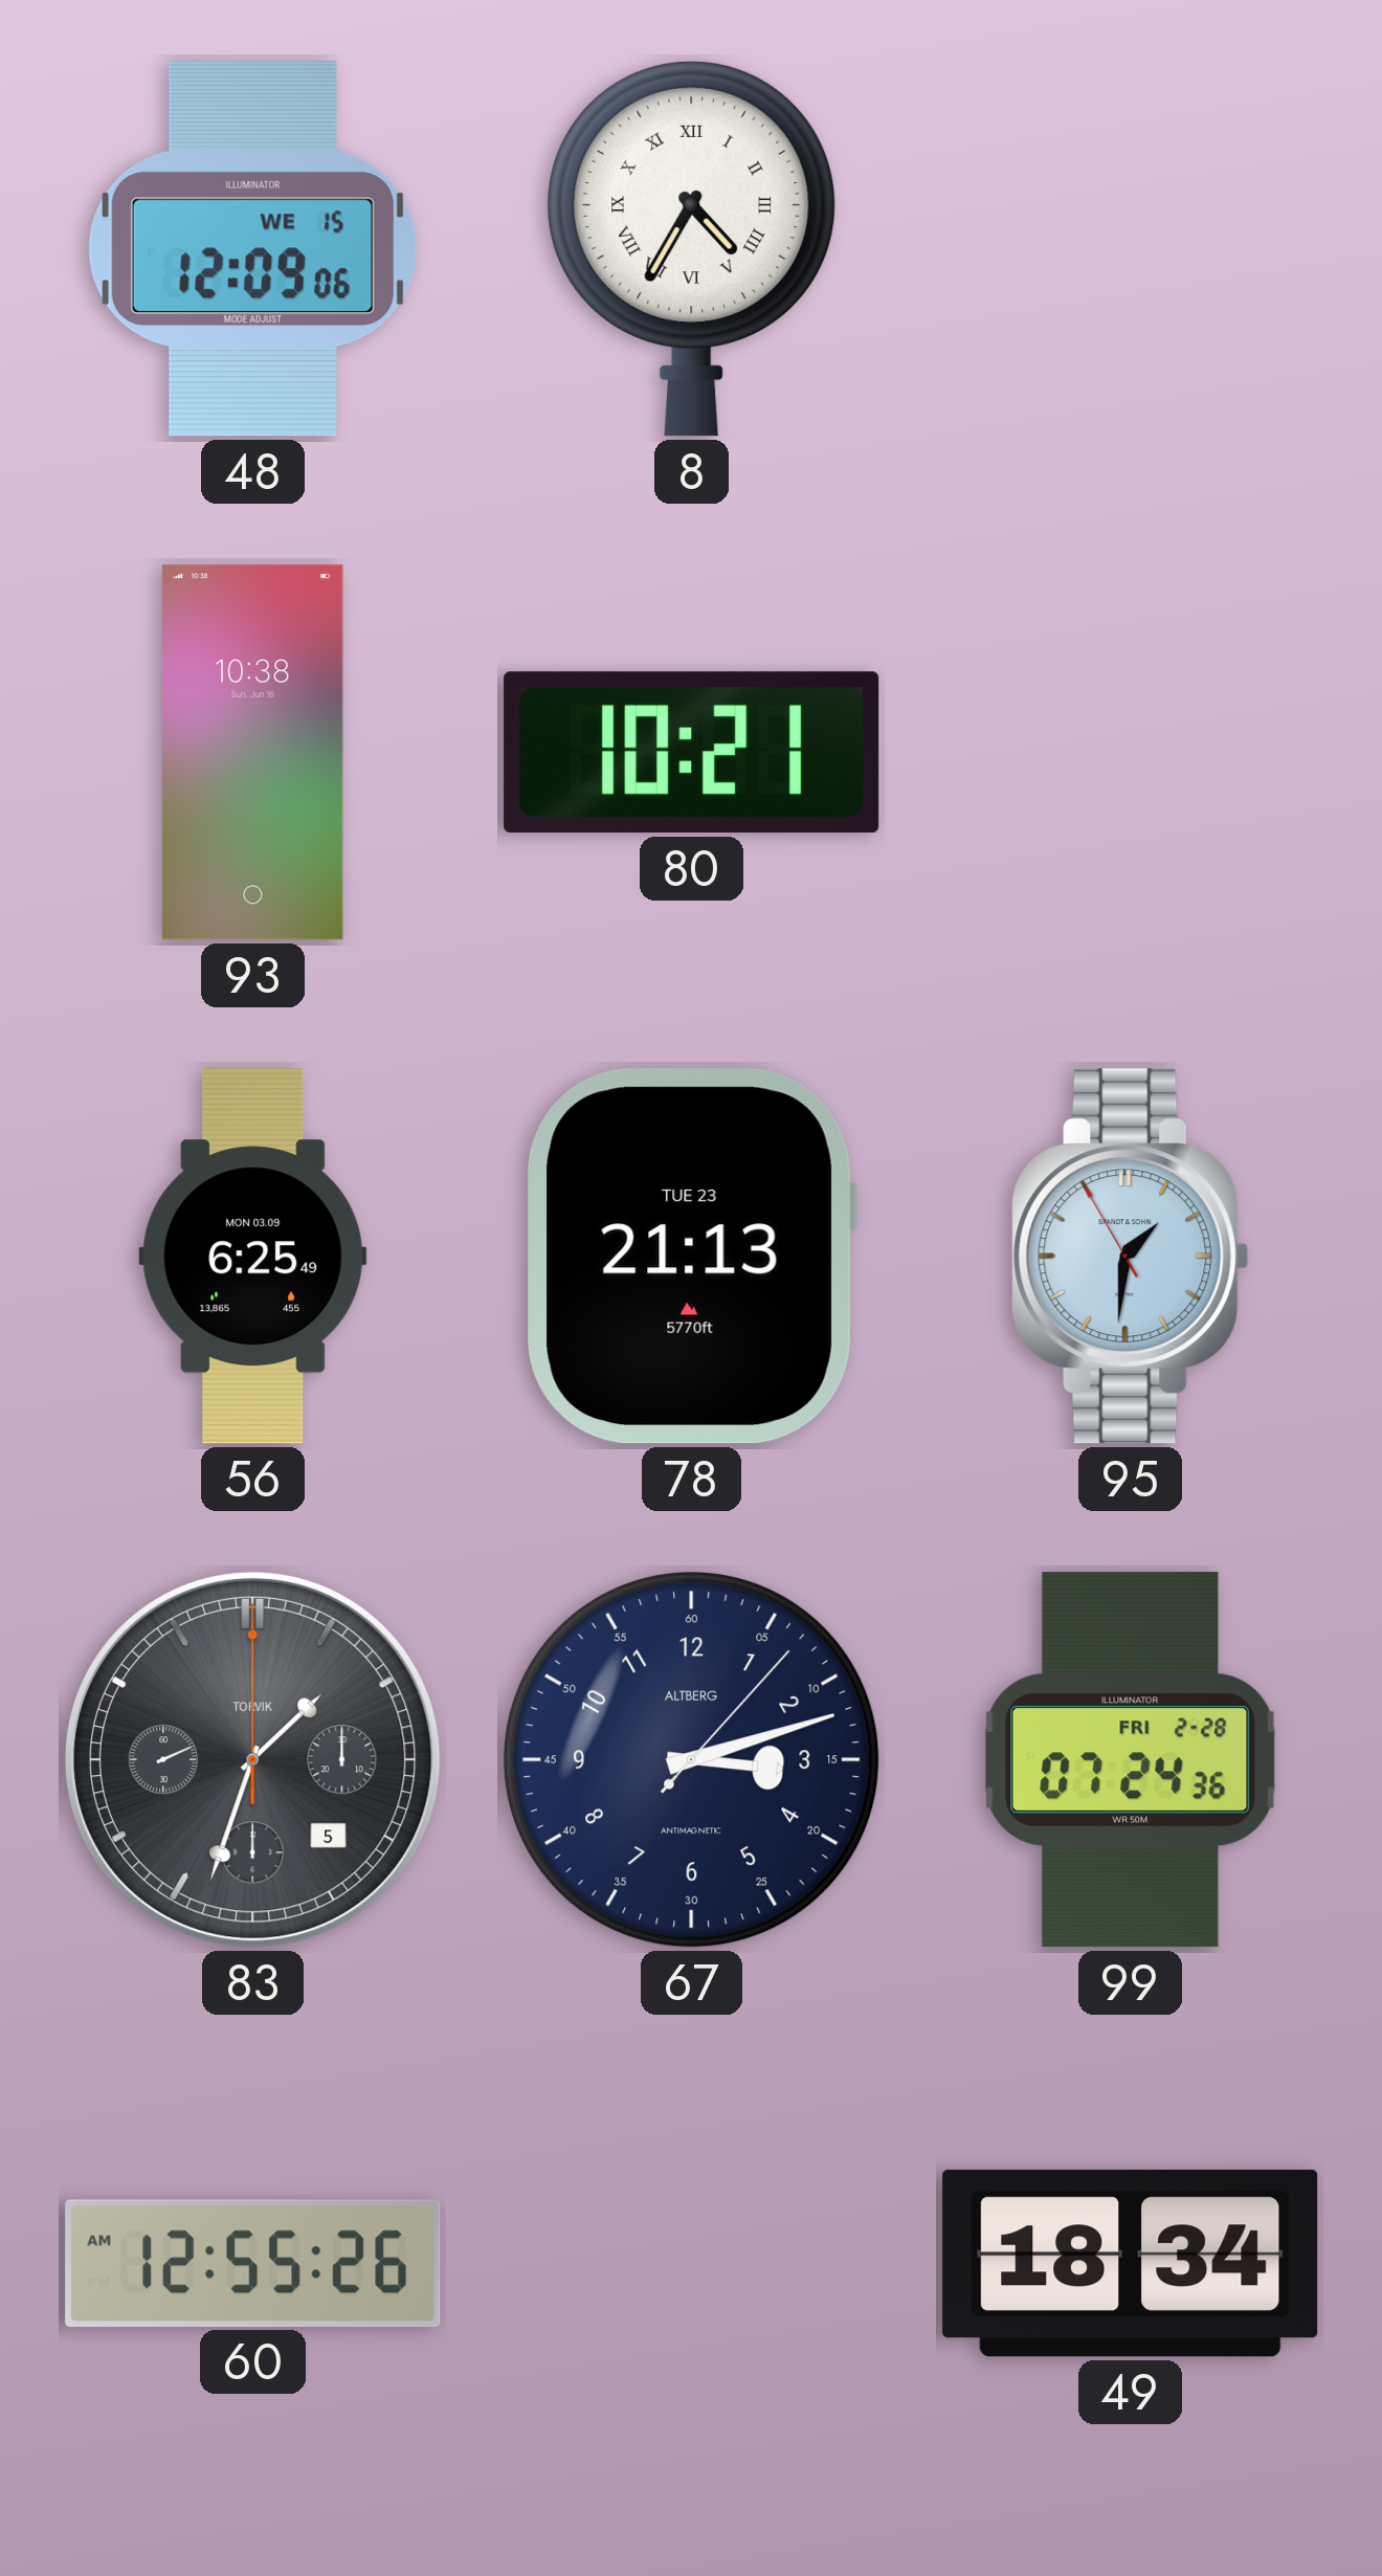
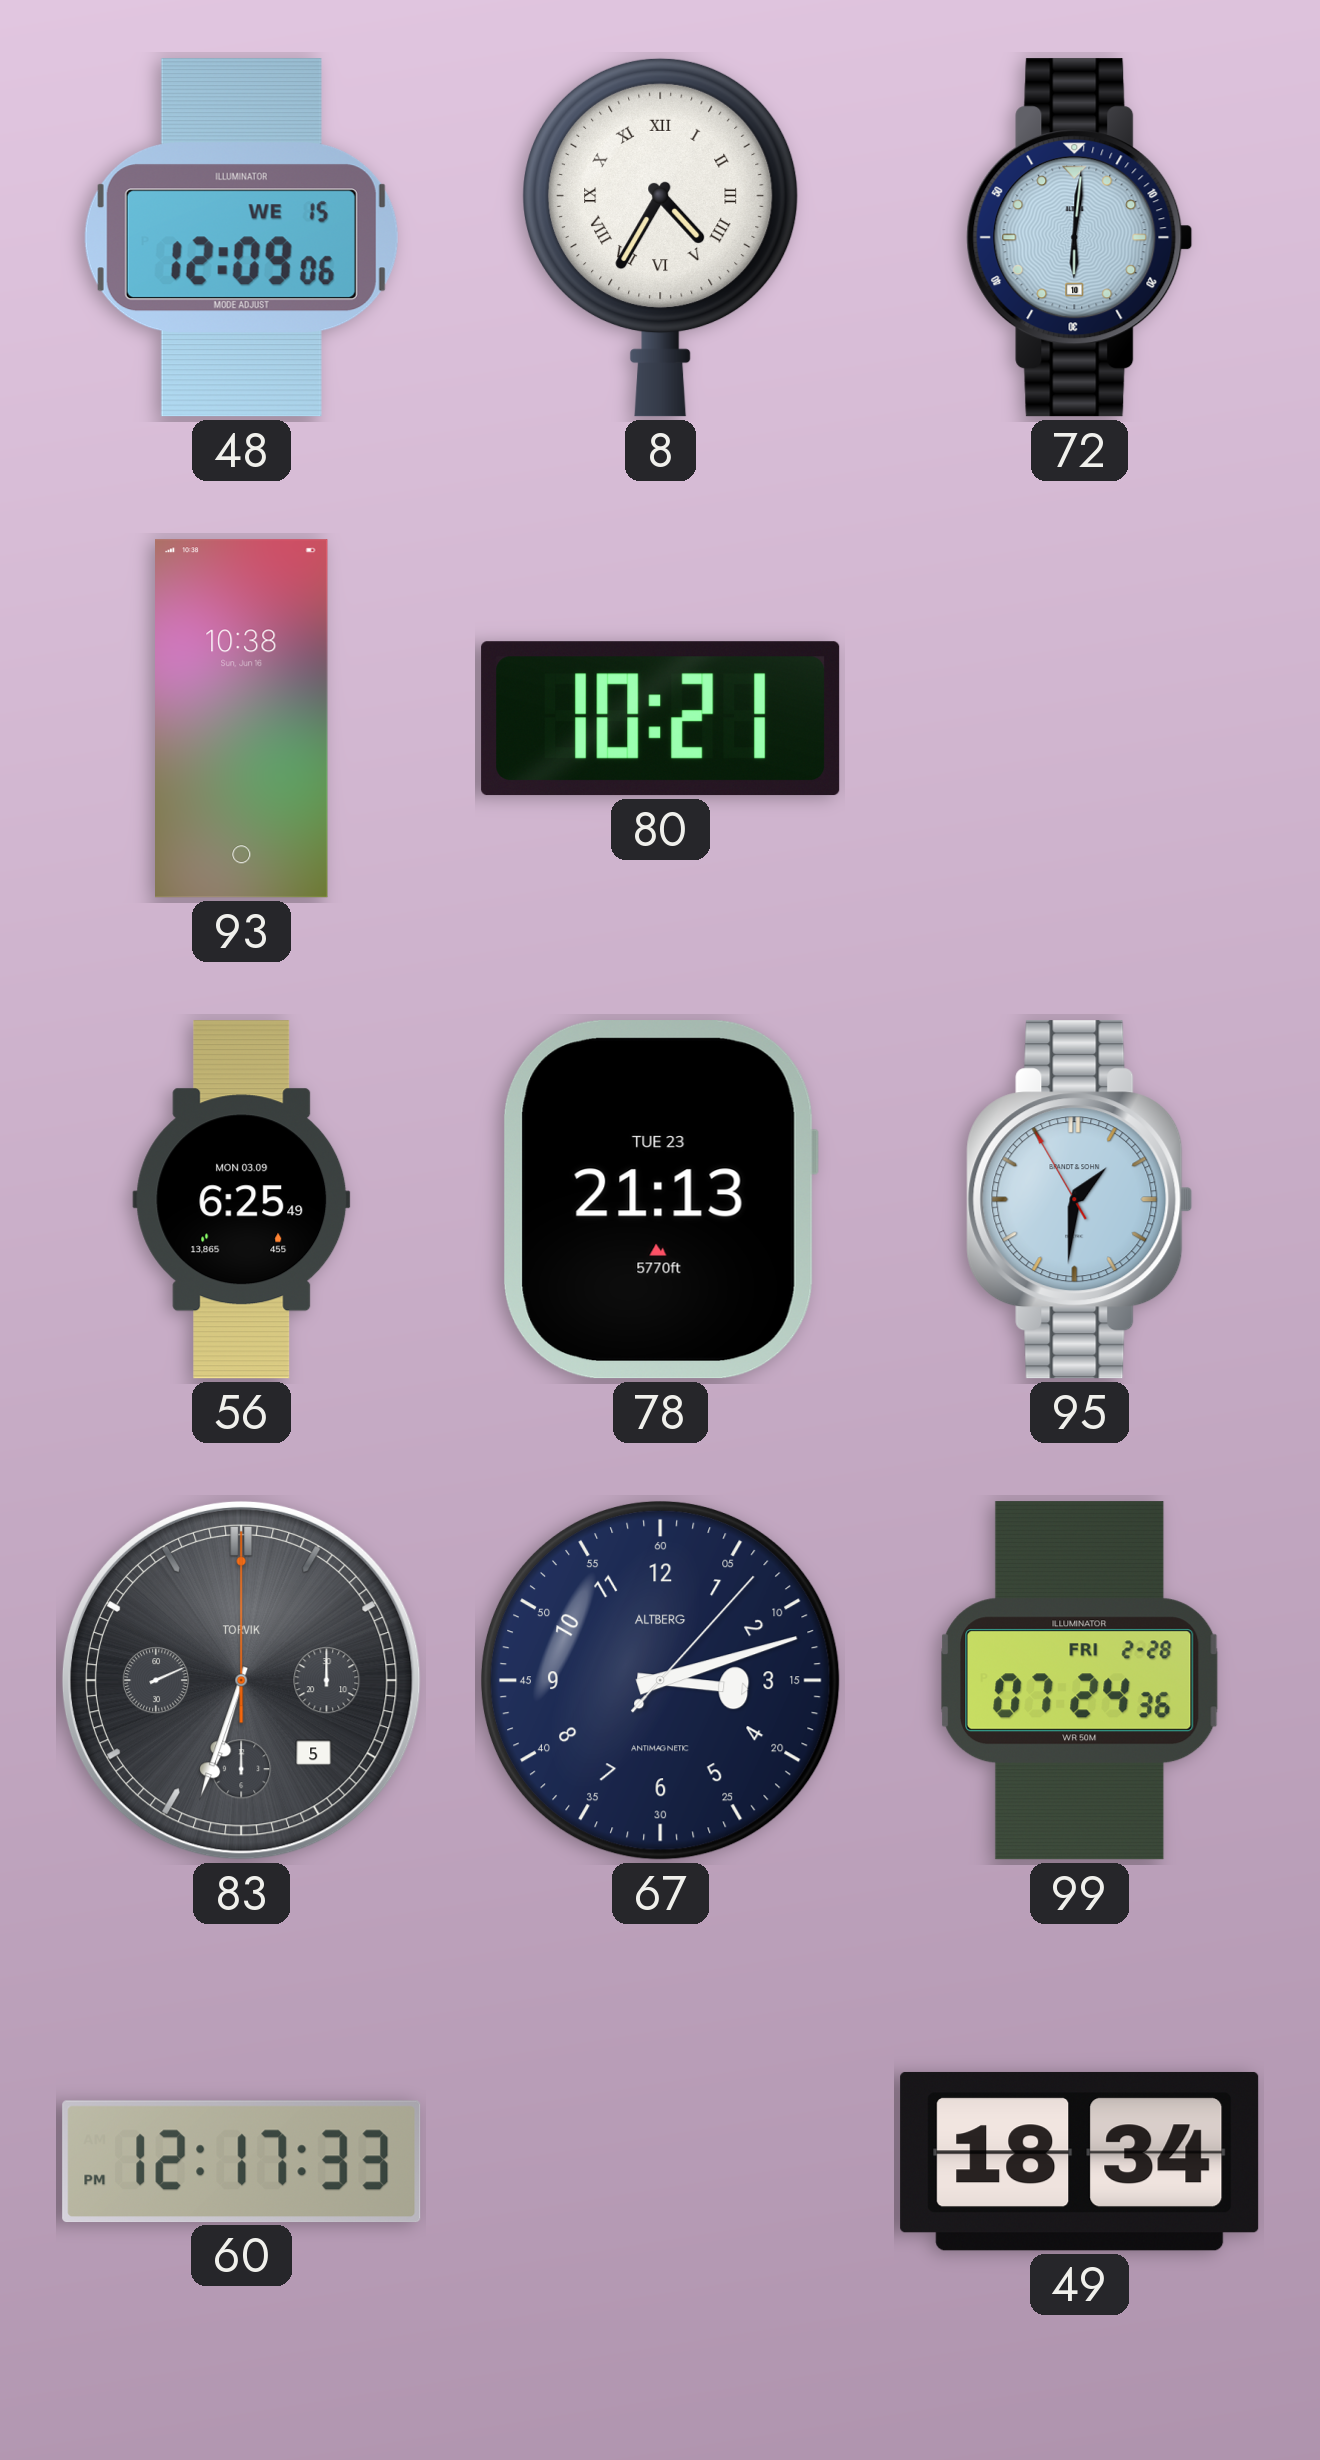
72: none -> 6:01 (1080, 238)
83: 1:33 -> 6:33 (241, 1680)
60: 12:55 -> 12:17 (242, 2161)
